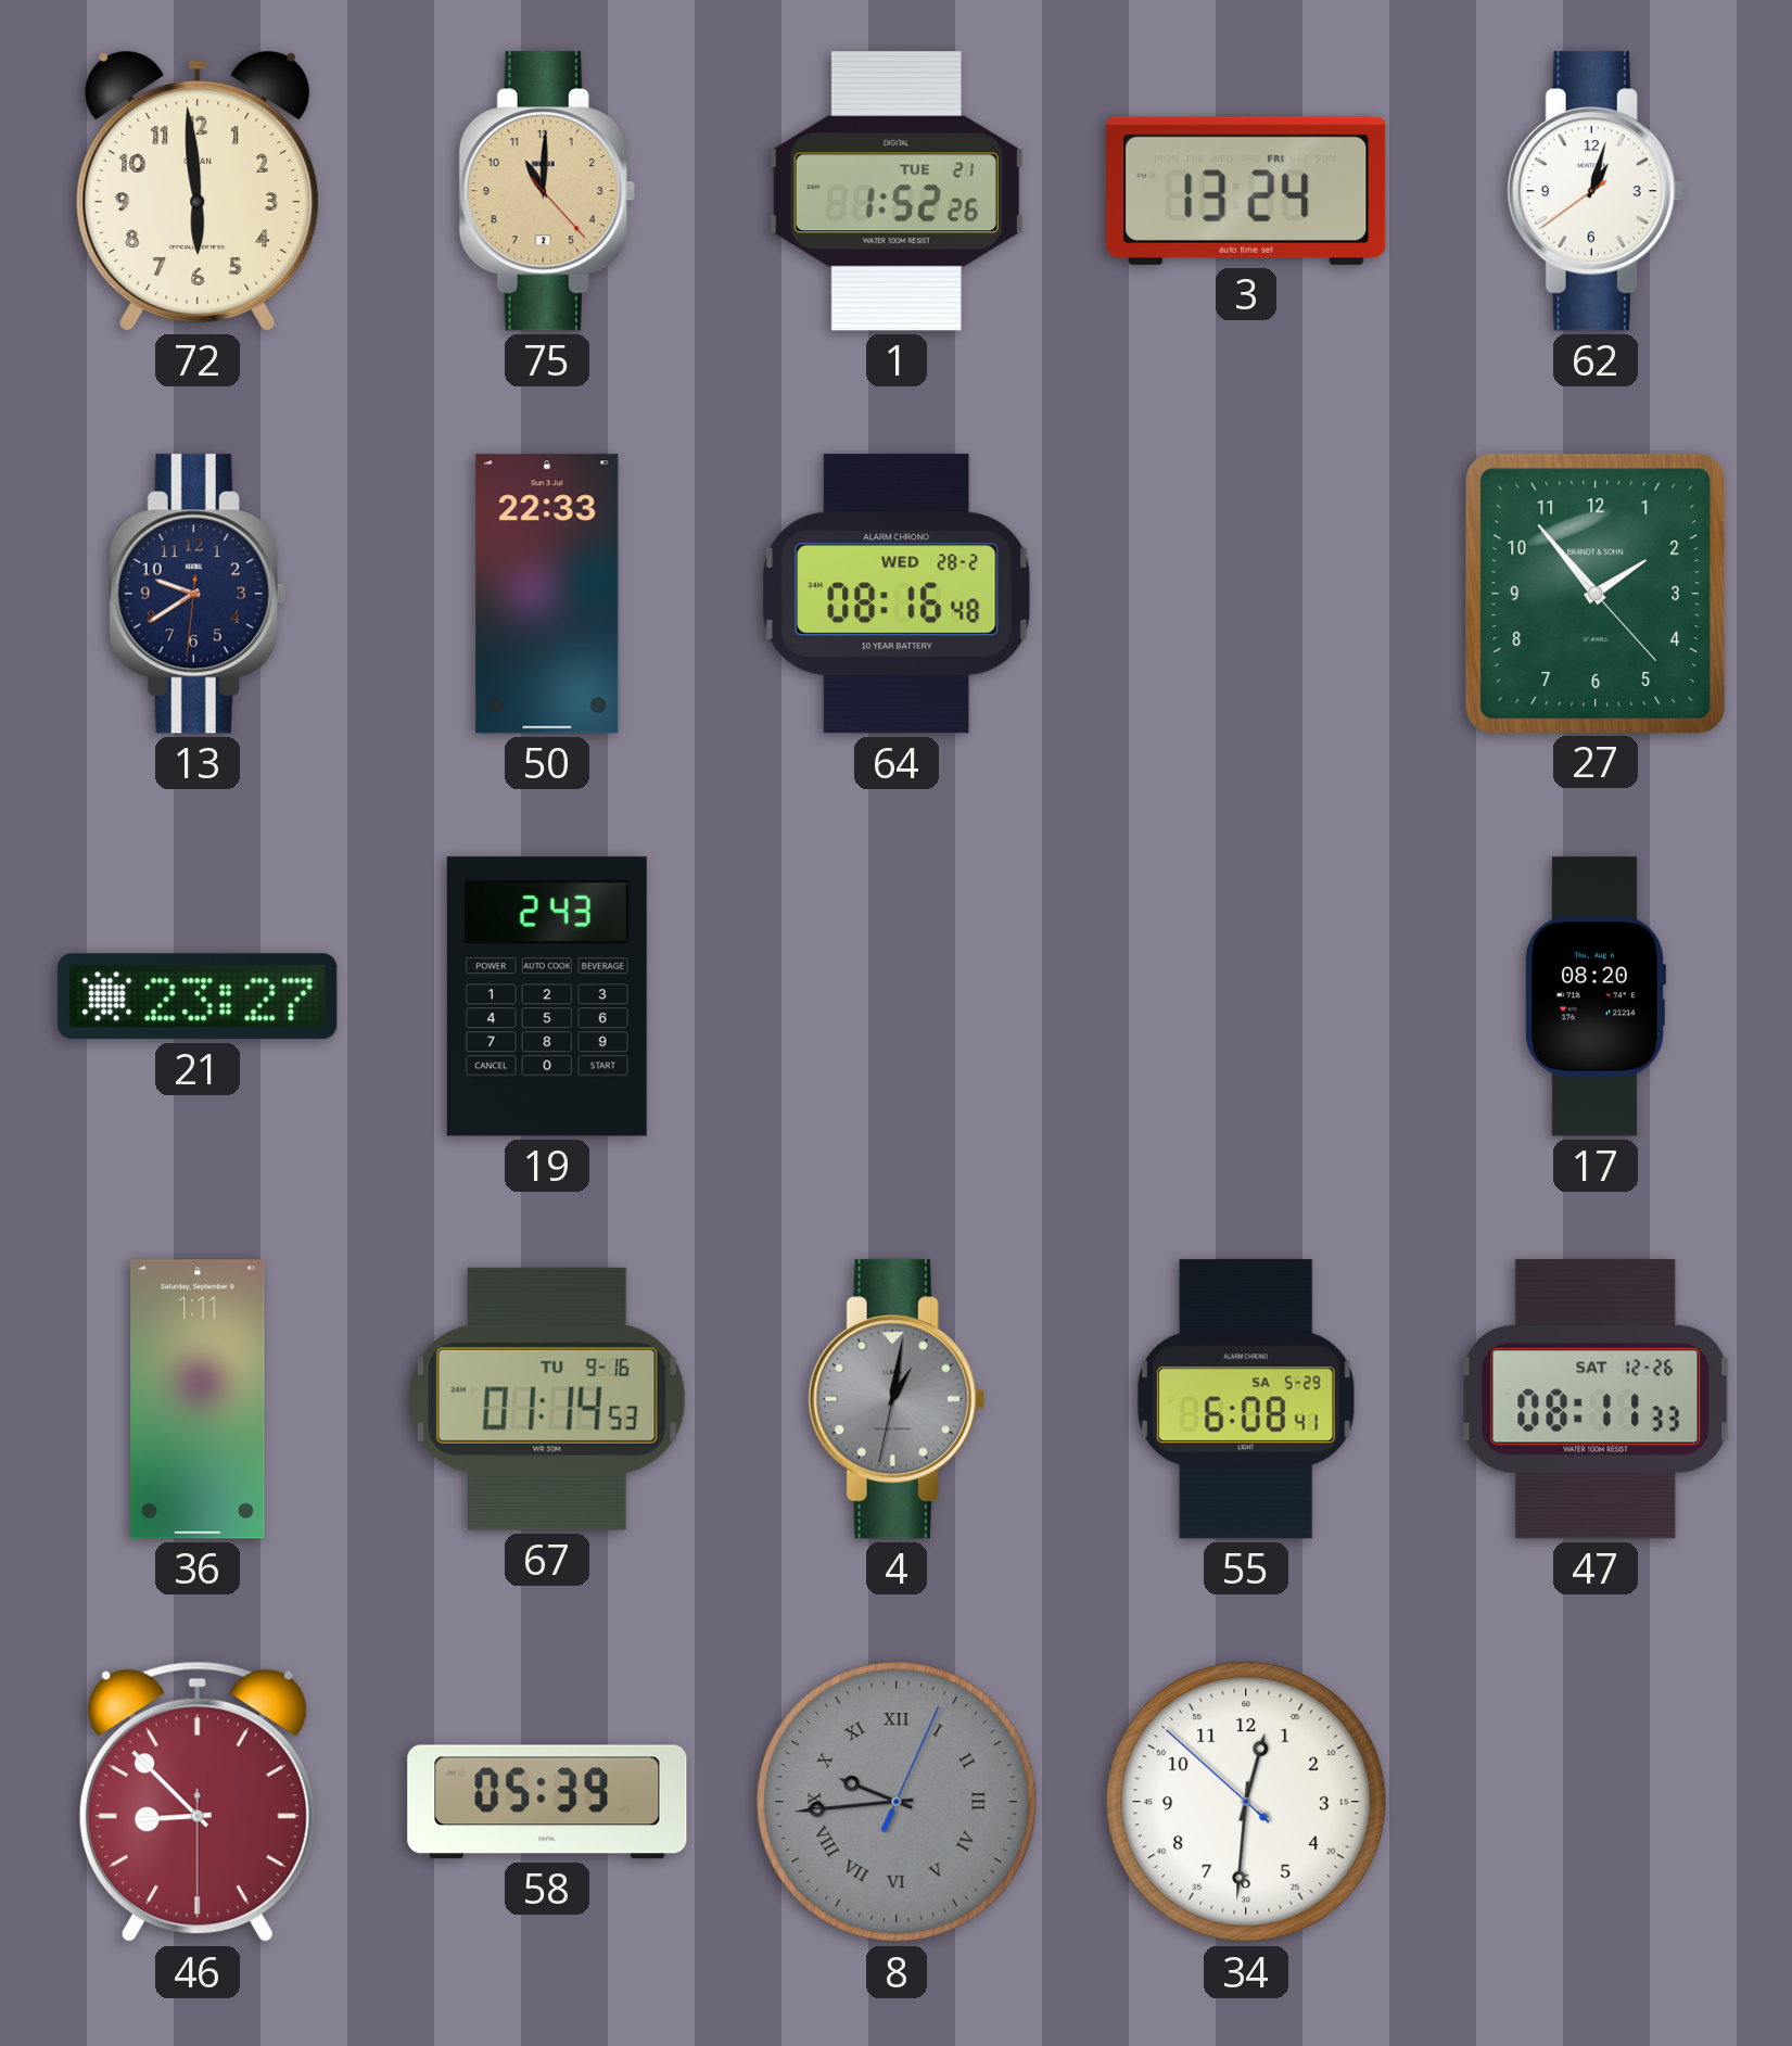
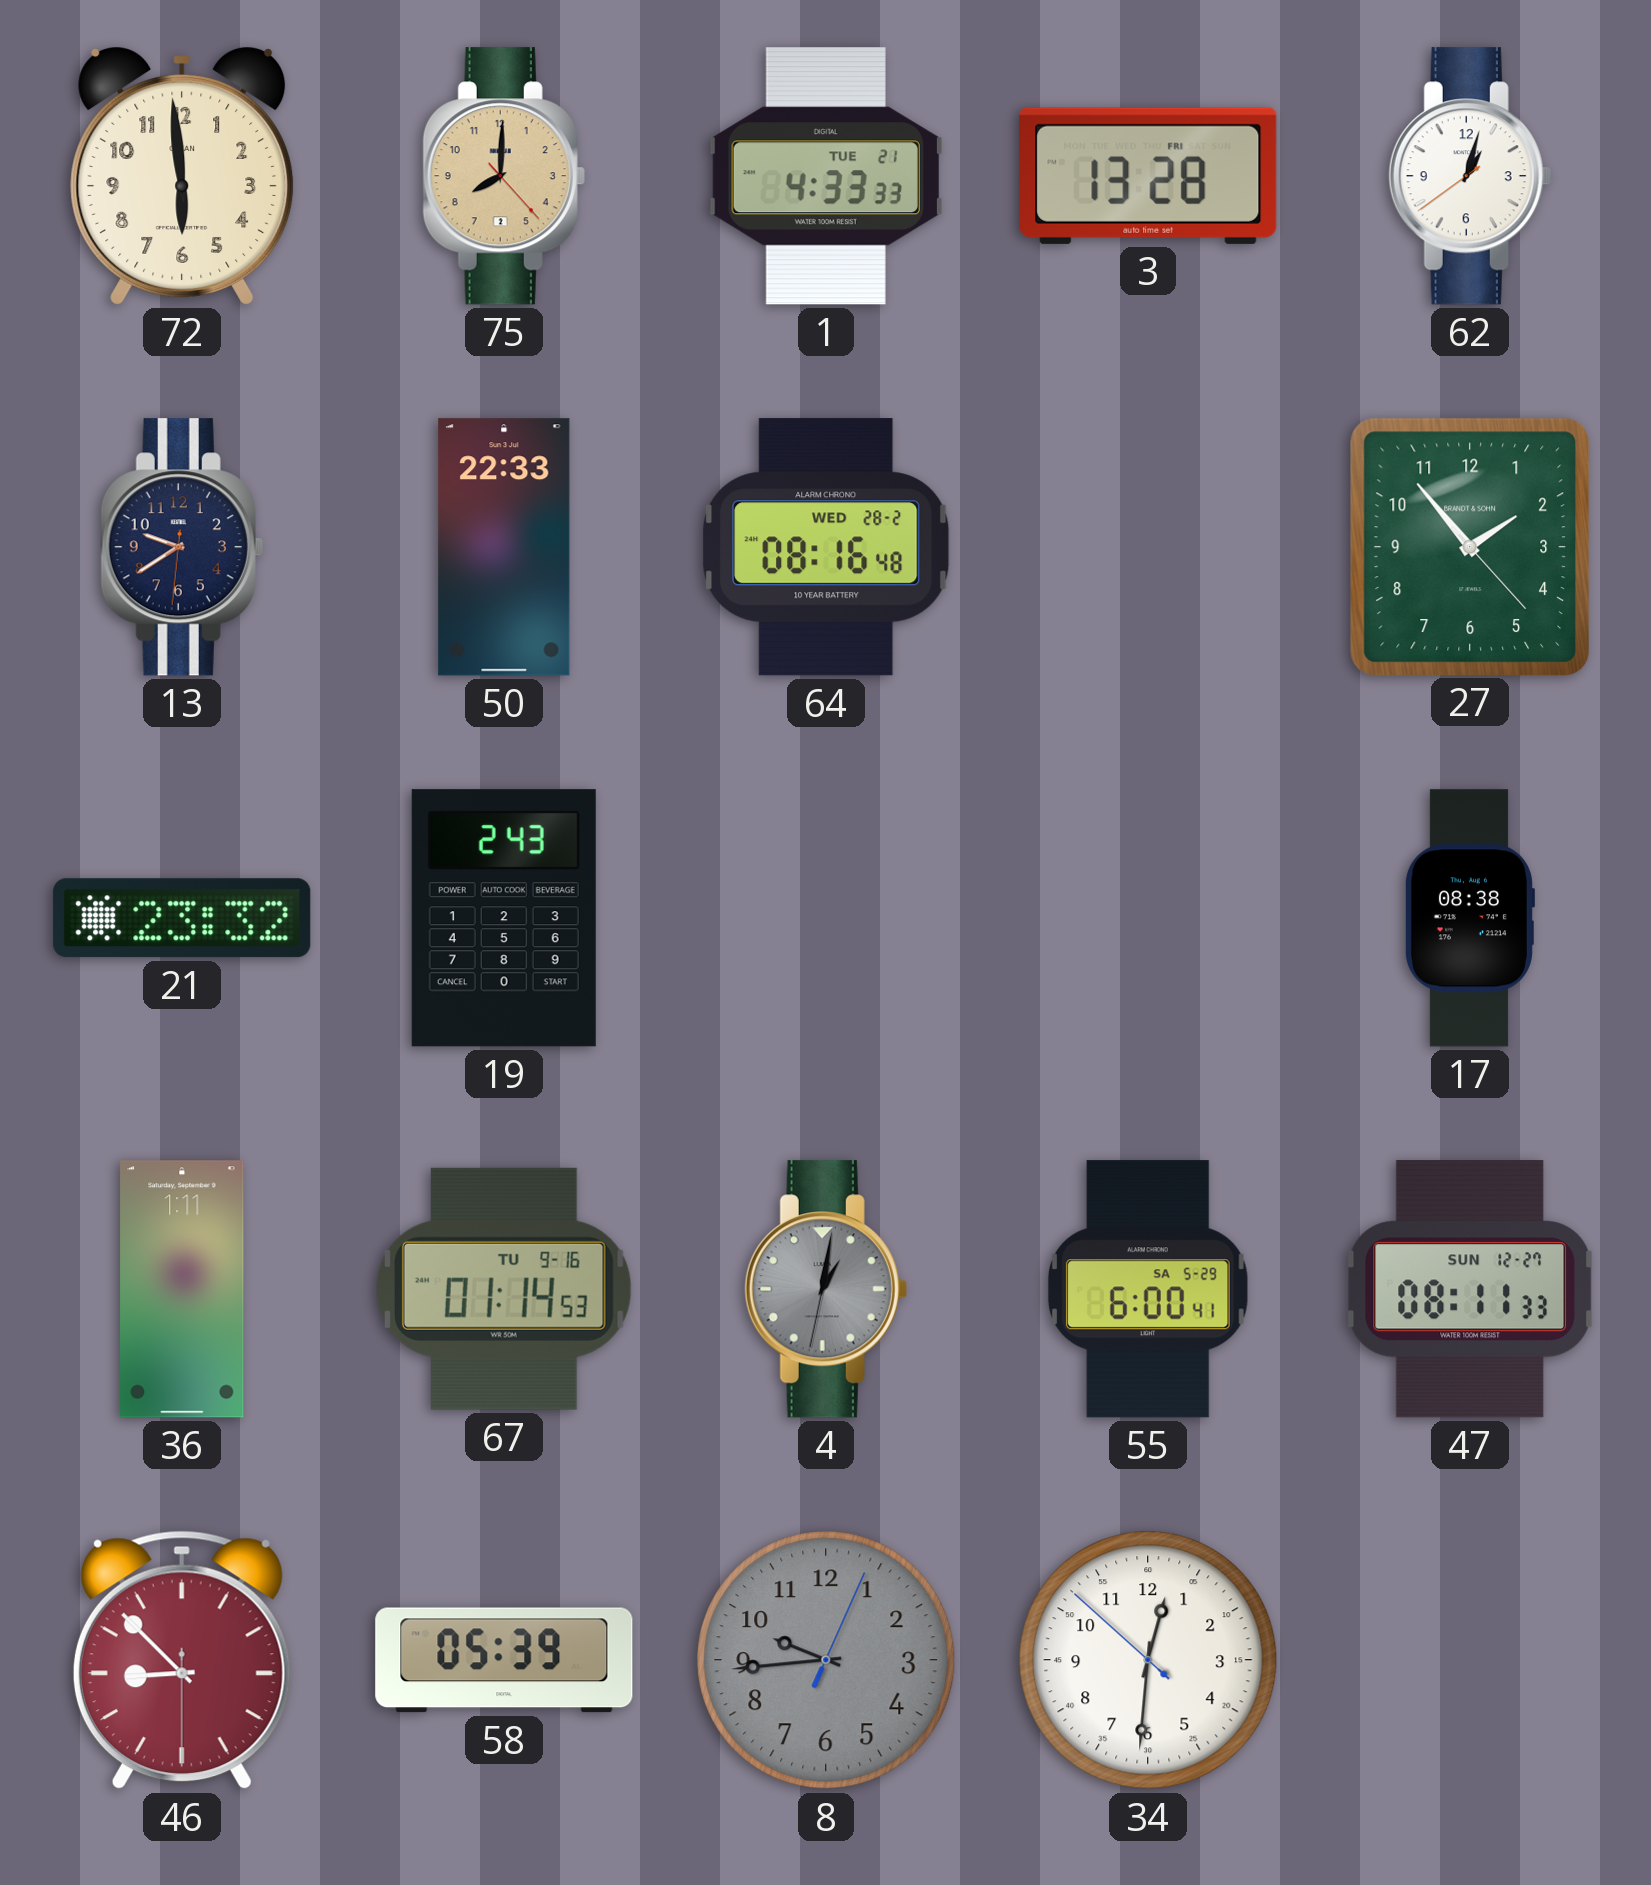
75: 11:00 -> 8:00 (504, 176)
1: 1:52 -> 4:33 (826, 176)
3: 13:24 -> 13:28 (1148, 176)
21: 23:27 -> 23:32 (182, 918)
17: 08:20 -> 08:38 (1469, 918)
55: 6:08 -> 6:00 (1148, 1289)
47 date: SAT 12-26 -> SUN 12-27 (1470, 1289)
8 numerals: Roman -> Arabic (826, 1660)
